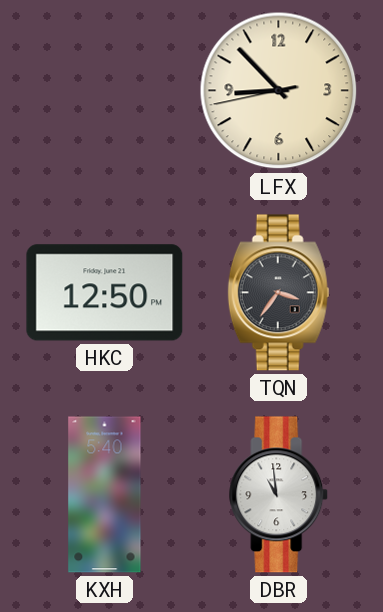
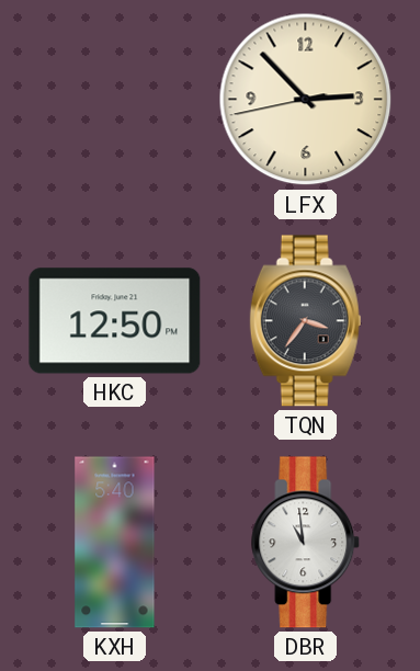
LFX: 8:52 -> 2:52 (306, 100)
